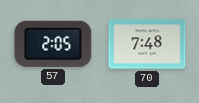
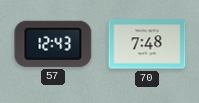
57: 2:05 -> 12:43 (53, 44)
